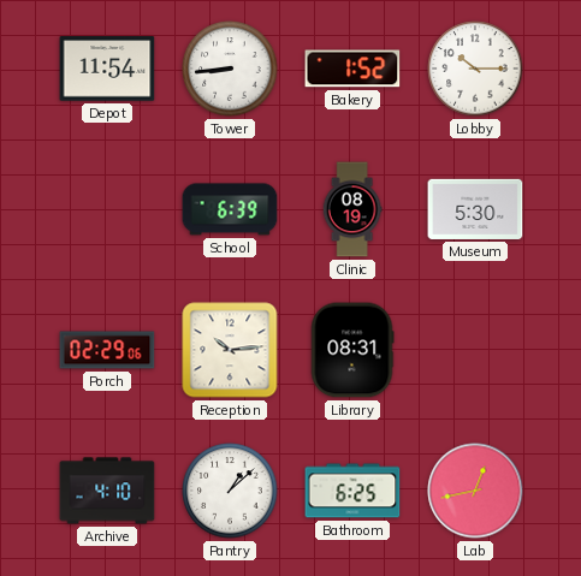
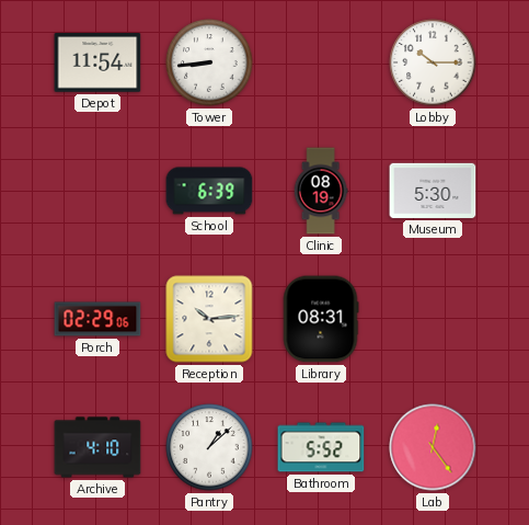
Bakery: 1:52 -> none (352, 69)
Bathroom: 6:25 -> 5:52 (321, 447)
Lab: 12:43 -> 12:24 (433, 447)
